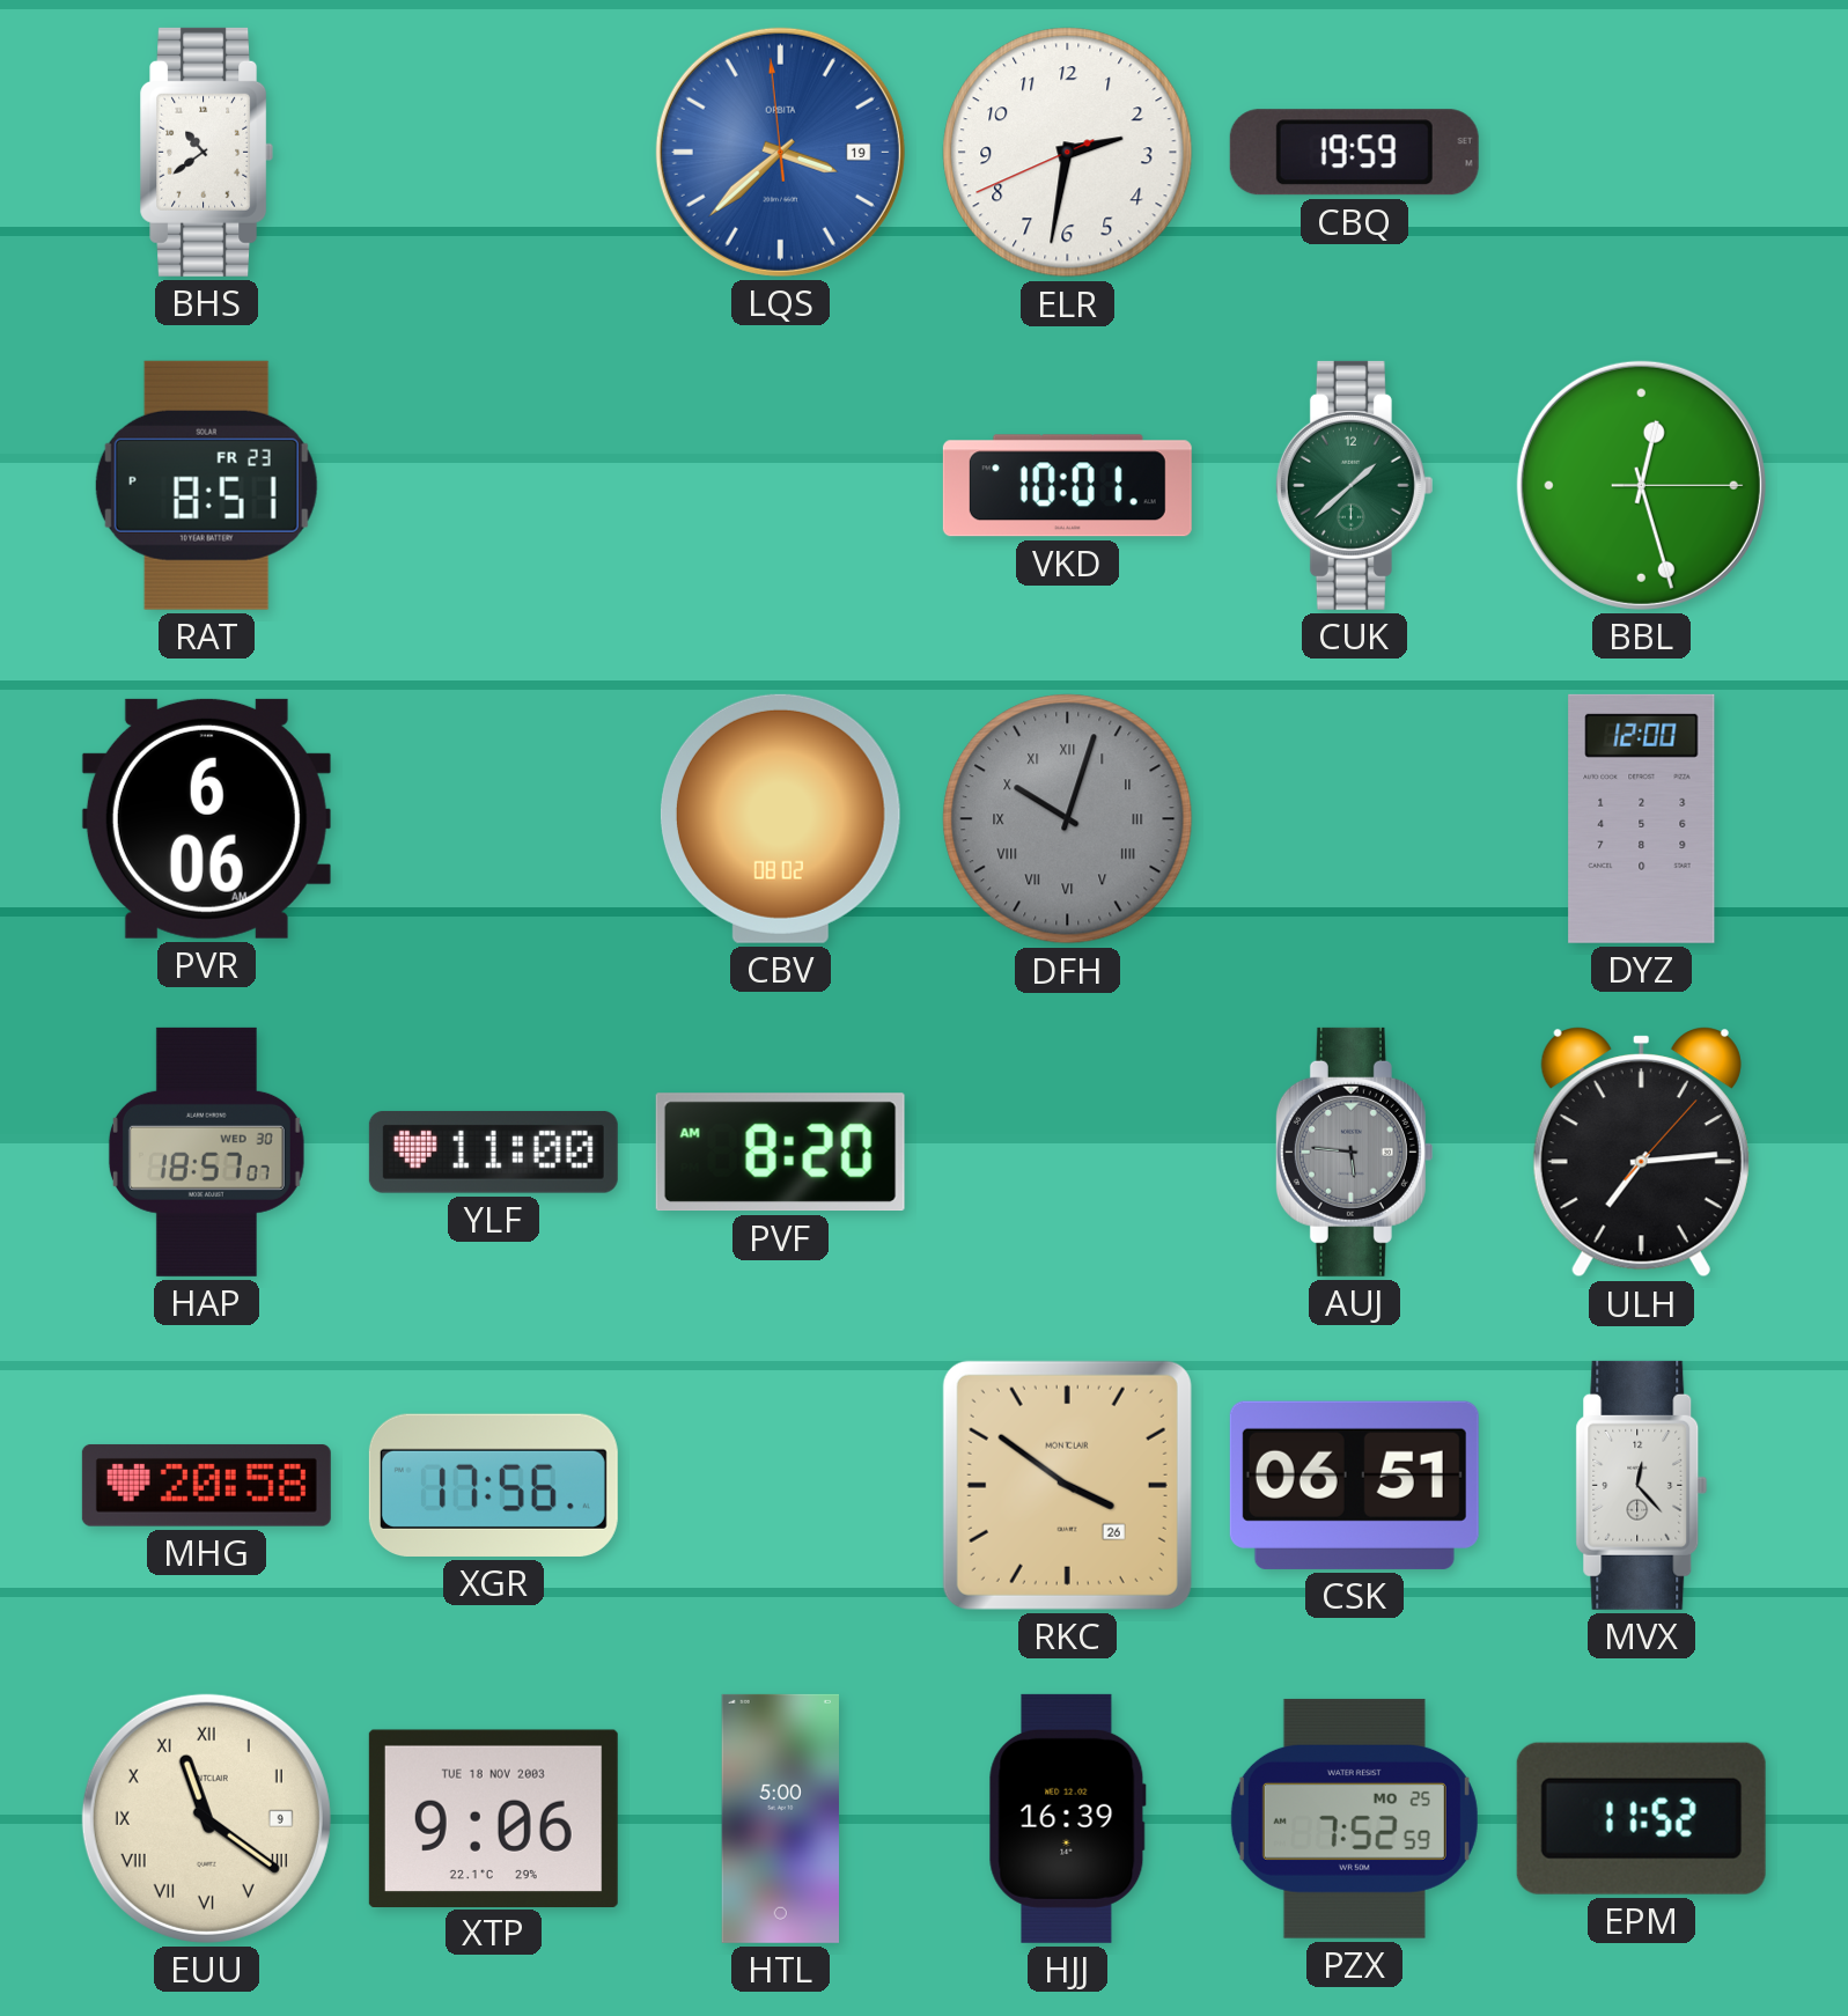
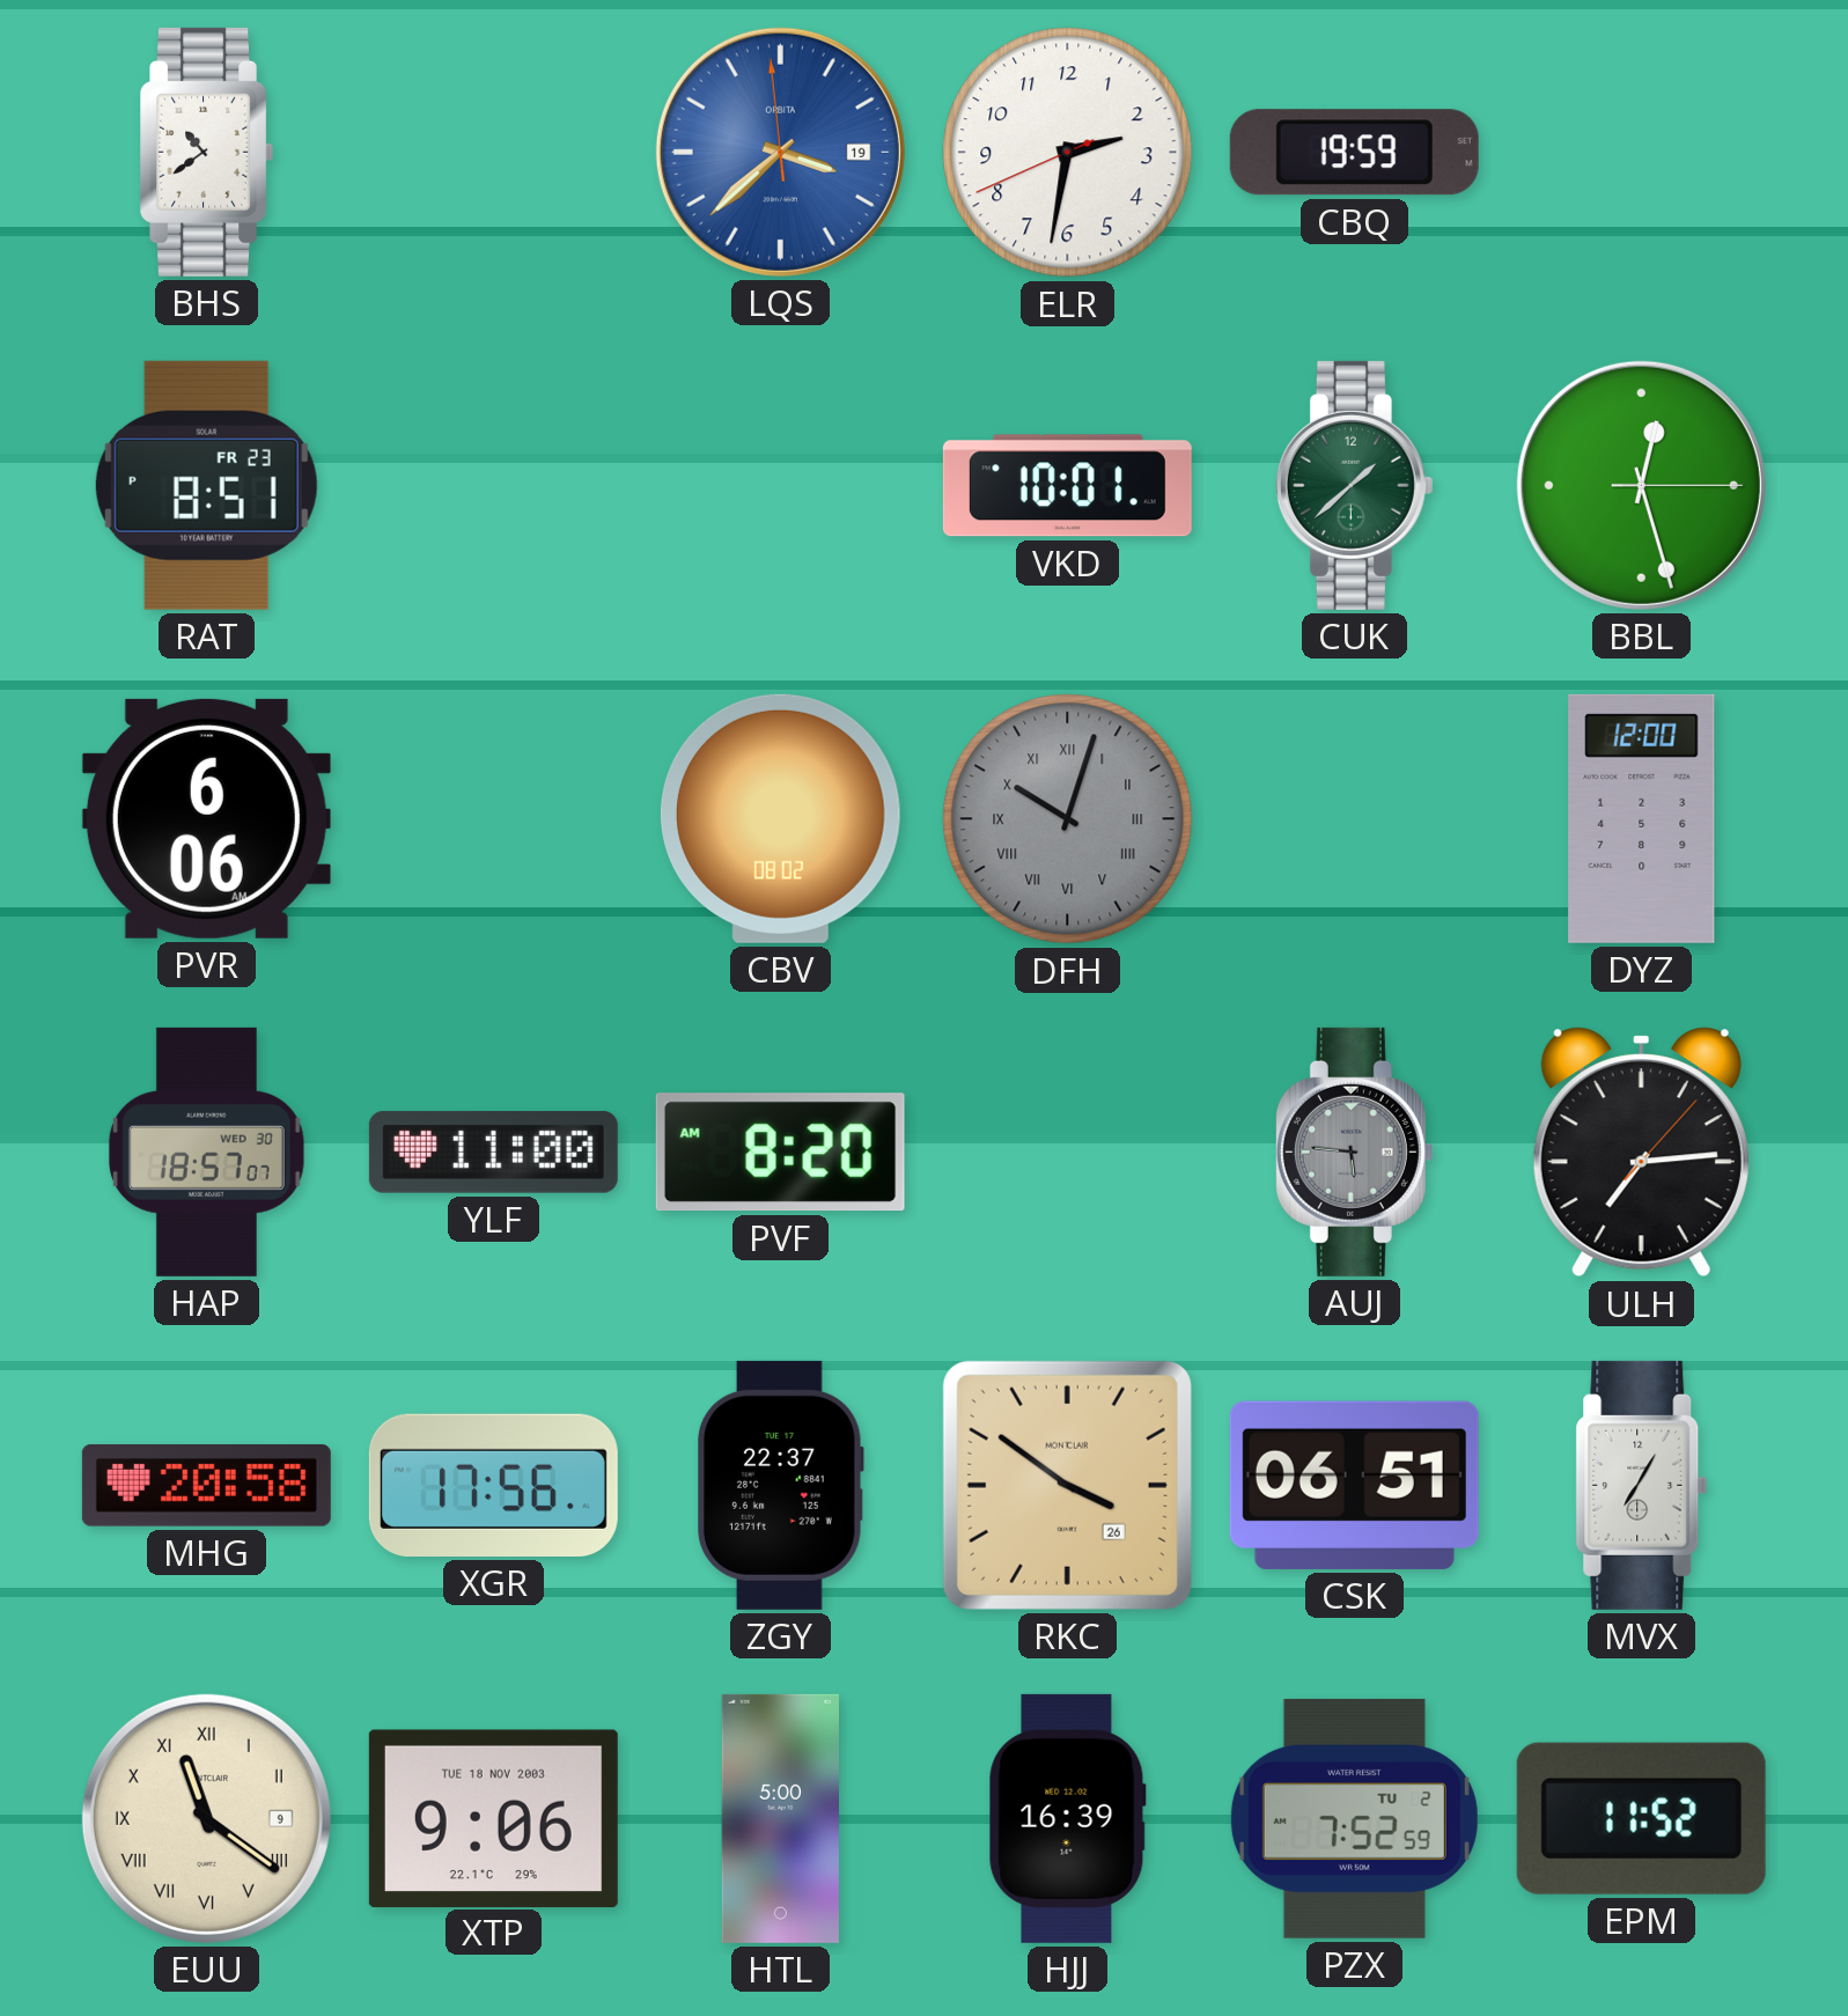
ZGY: none -> 22:37 (781, 1485)
MVX: 12:23 -> 7:05 (1642, 1485)
PZX date: MO 25 -> TU 2 (1354, 1818)
